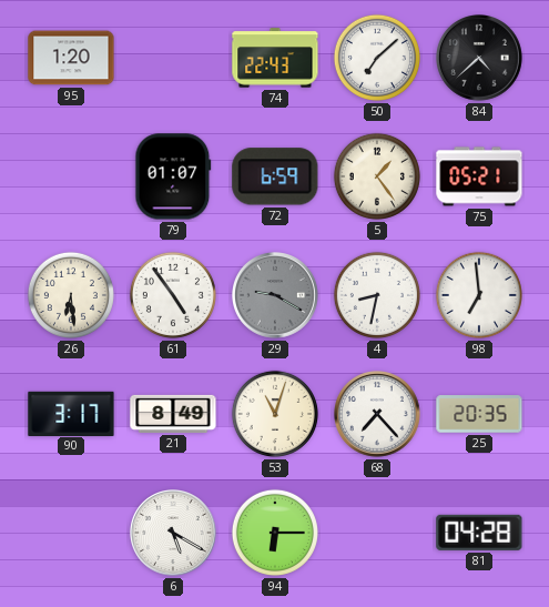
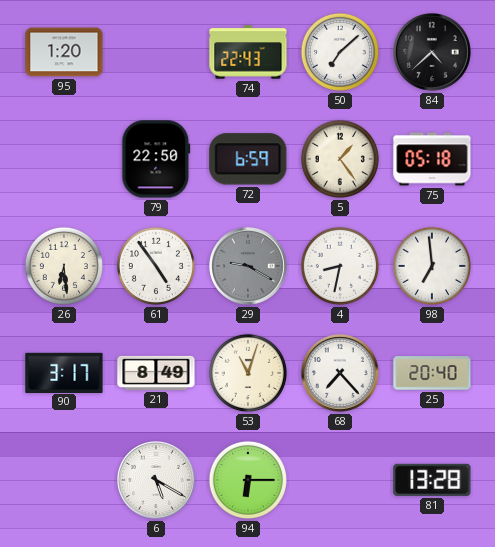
79: 01:07 -> 22:50 (156, 159)
75: 05:21 -> 05:18 (432, 159)
25: 20:35 -> 20:40 (432, 373)
81: 04:28 -> 13:28 (432, 480)
